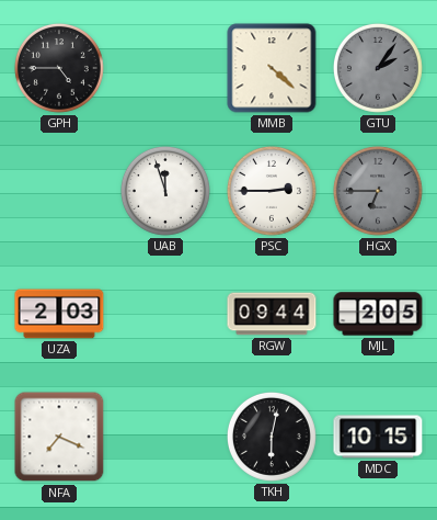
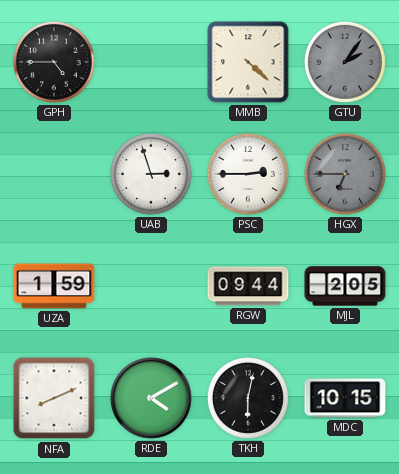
UAB: 11:57 -> 2:57 (151, 174)
UZA: 2:03 -> 1:59 (54, 286)
NFA: 7:19 -> 8:11 (54, 398)
RDE: none -> 4:10 (151, 398)
